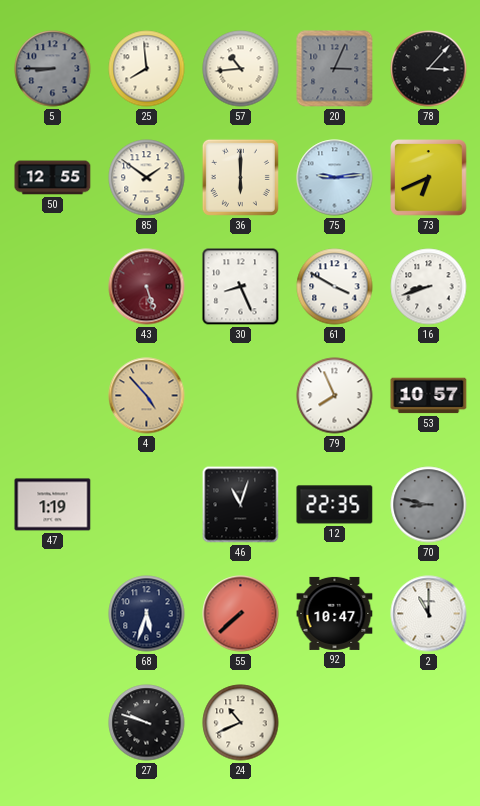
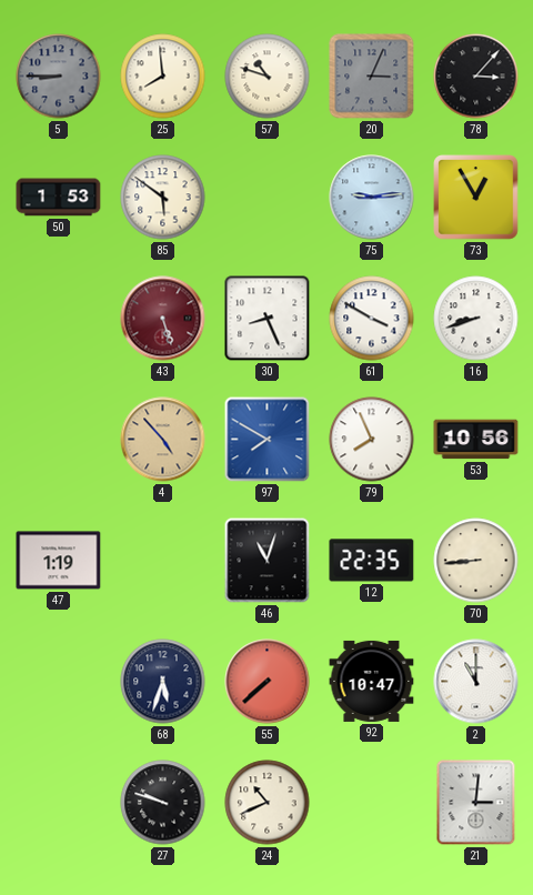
57: 10:44 -> 10:48 (268, 77)
50: 12:55 -> 1:53 (59, 198)
85: 1:51 -> 5:51 (163, 198)
36: 6:00 -> none (240, 177)
73: 6:41 -> 12:55 (476, 198)
97: none -> 7:50 (268, 440)
53: 10:57 -> 10:56 (476, 440)
70: 8:47 -> 8:44 (476, 561)
70 dial: grey -> cream (476, 561)
21: none -> 3:01 (476, 803)
